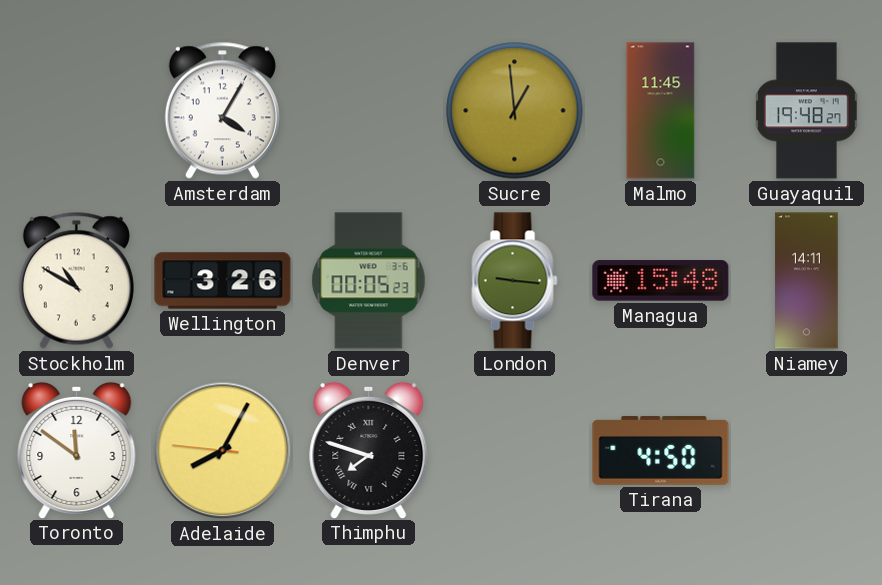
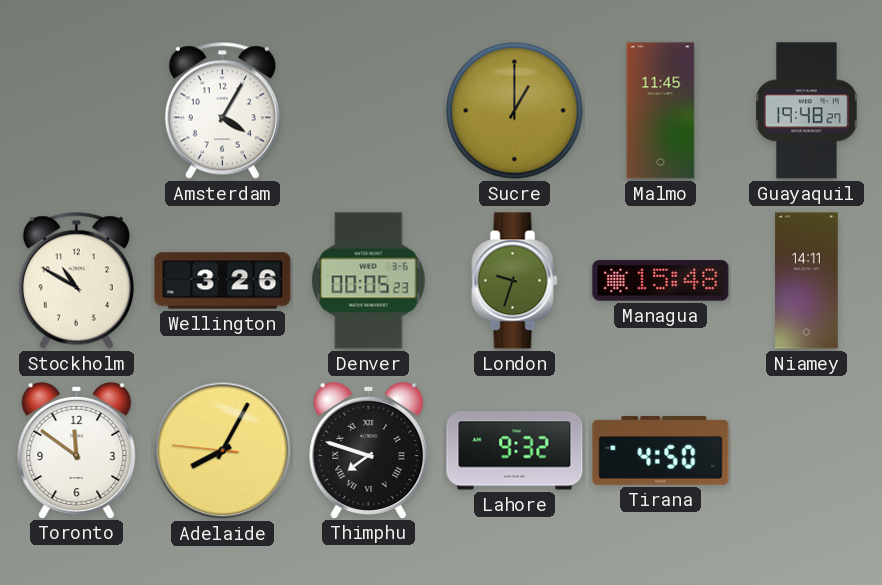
Sucre: 12:59 -> 1:00 (515, 111)
London: 9:16 -> 9:33 (515, 281)
Lahore: none -> 9:32 (515, 451)
